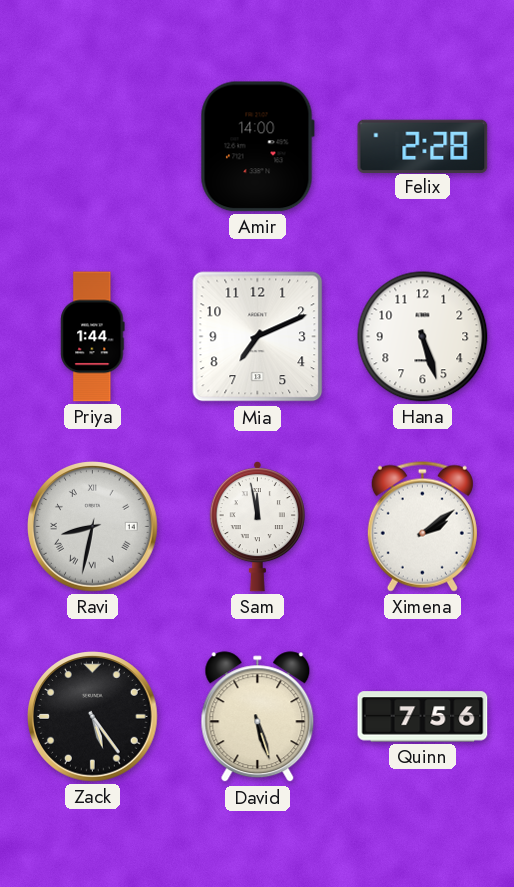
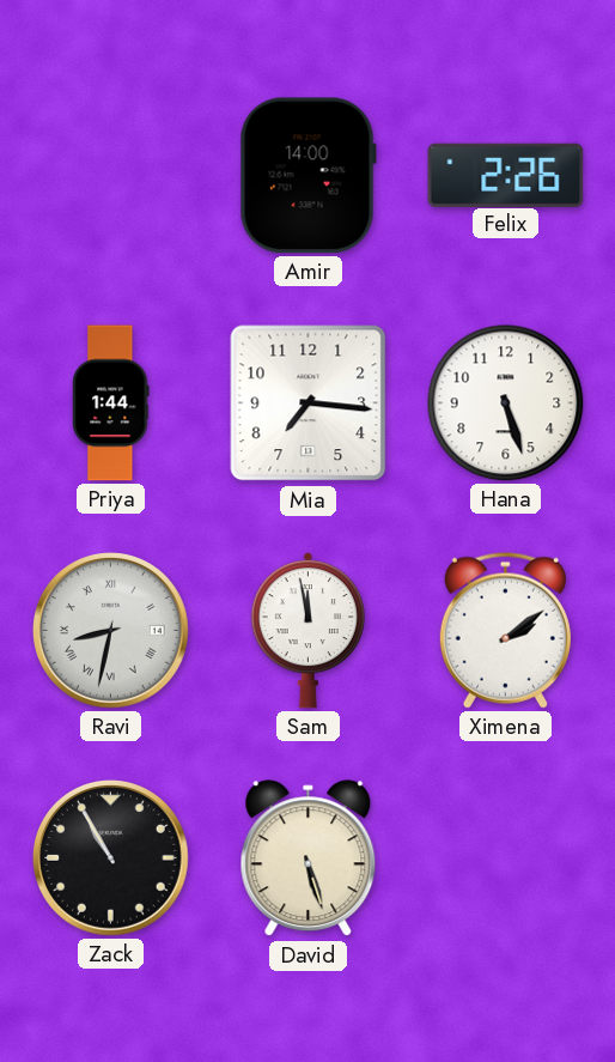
Felix: 2:28 -> 2:26 (506, 175)
Mia: 7:11 -> 7:16 (309, 403)
Zack: 5:24 -> 10:55 (111, 858)
Quinn: 7:56 -> none (423, 717)
